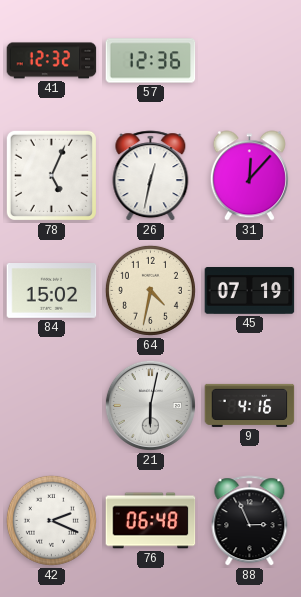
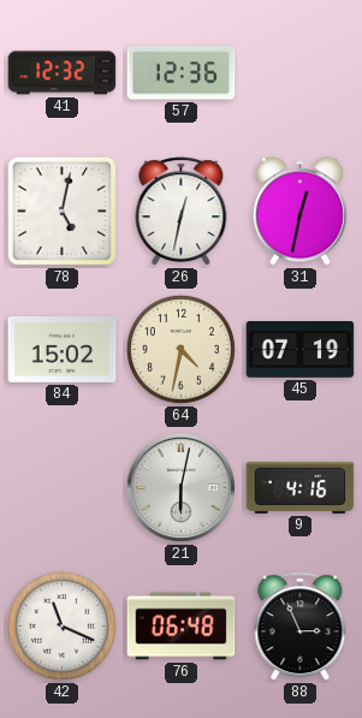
78: 5:04 -> 5:02 (61, 210)
31: 12:07 -> 12:32 (299, 212)
42: 2:19 -> 11:19 (61, 625)
